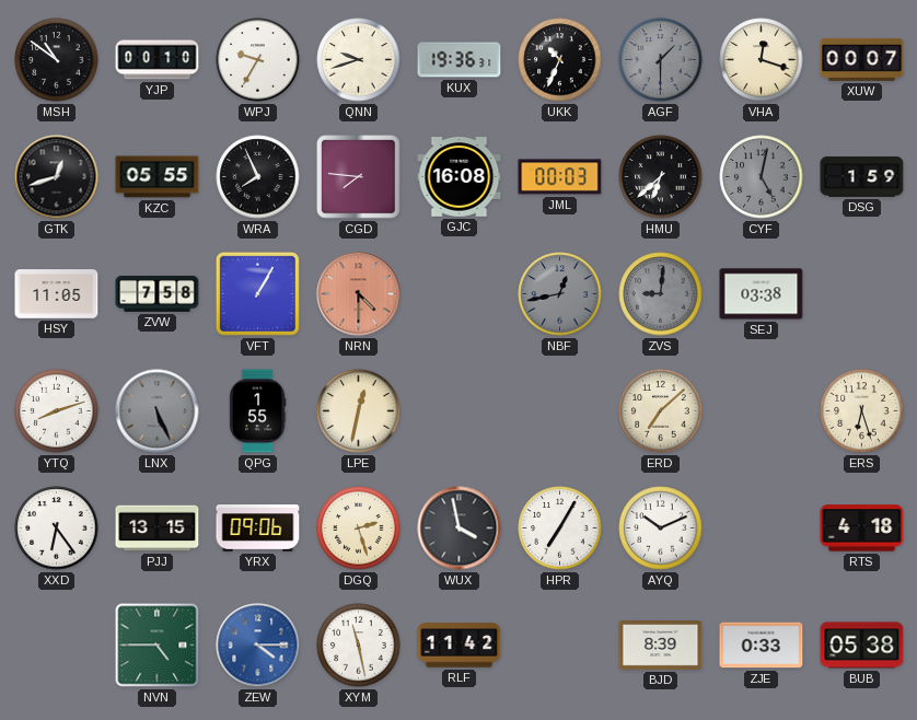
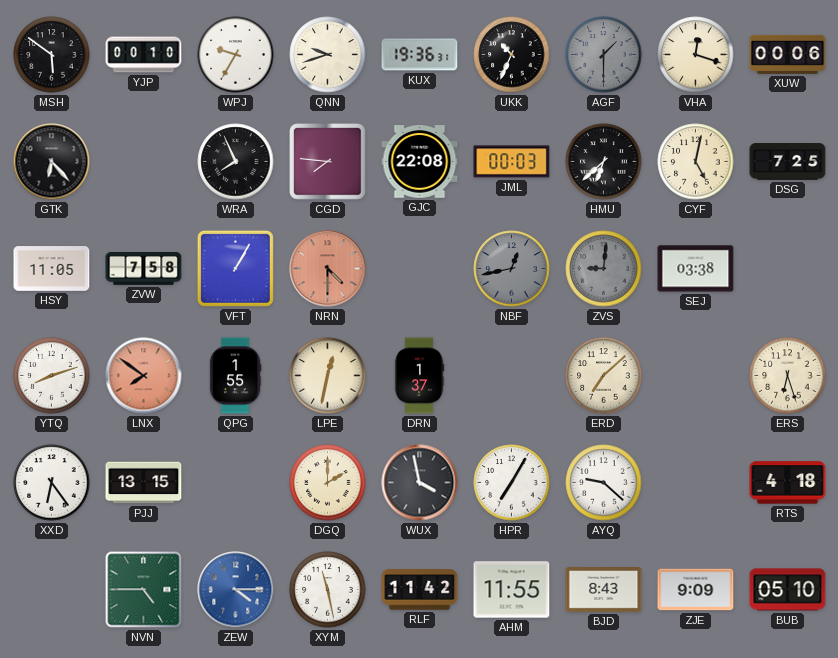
MSH: 10:51 -> 5:51 (52, 55)
XUW: 00:07 -> 00:06 (788, 54)
GTK: 12:42 -> 6:23 (52, 162)
KZC: 05:55 -> none (158, 177)
GJC: 16:08 -> 22:08 (420, 162)
CYF dial: grey -> cream (696, 162)
DSG: 1:59 -> 7:25 (788, 162)
LNX: 5:26 -> 7:51 (144, 376)
LNX dial: grey -> salmon (144, 376)
DRN: none -> 1:37 (419, 376)
YRX: 09:06 -> none (258, 529)
DGQ: 2:27 -> 2:00 (328, 483)
AYQ: 10:11 -> 9:22 (604, 483)
AHM: none -> 11:55 (512, 590)
BJD: 8:39 -> 8:43 (604, 590)
ZJE: 0:33 -> 9:09 (696, 590)
BUB: 05:38 -> 05:10 (788, 590)
